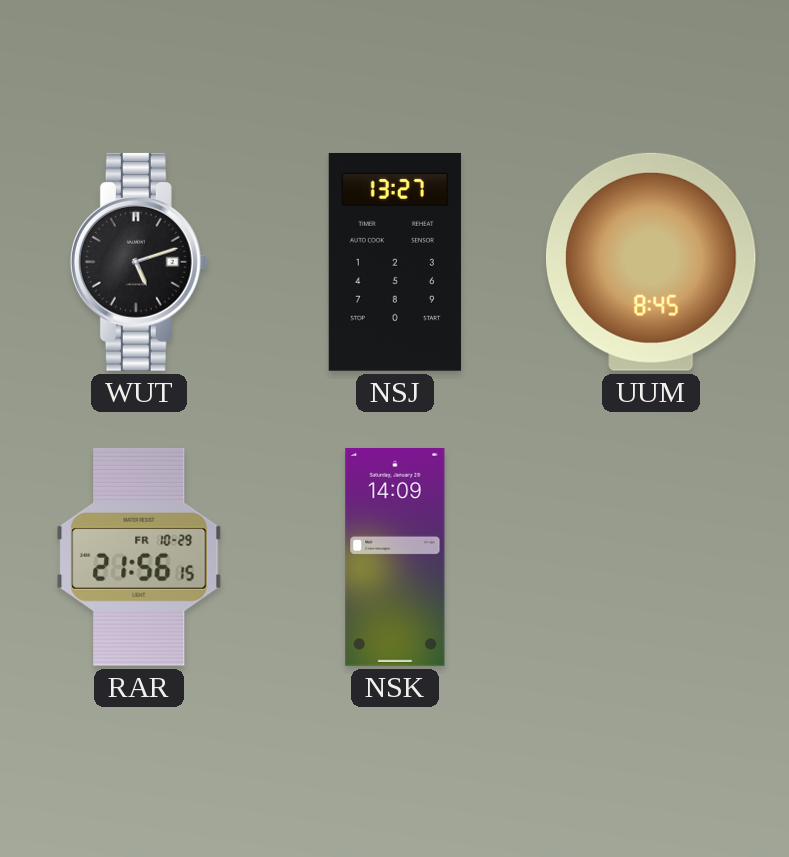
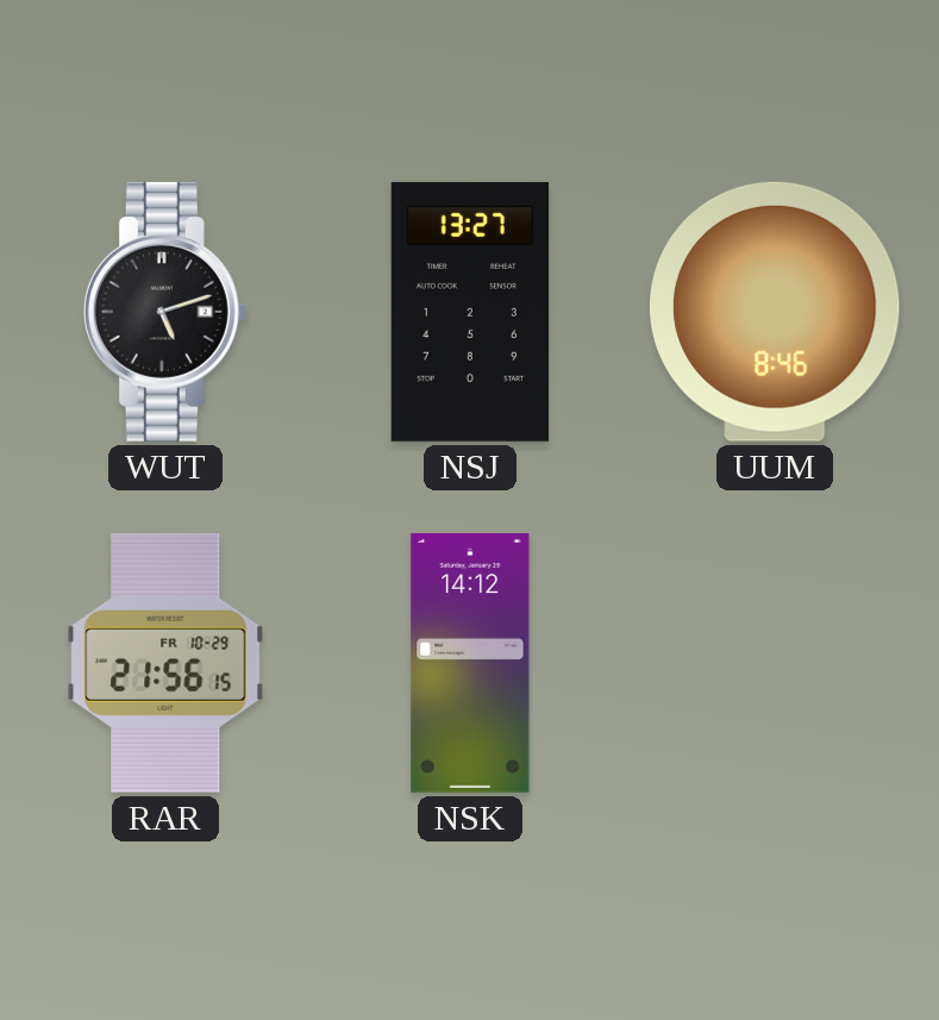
UUM: 8:45 -> 8:46 (775, 312)
NSK: 14:09 -> 14:12 (470, 663)
